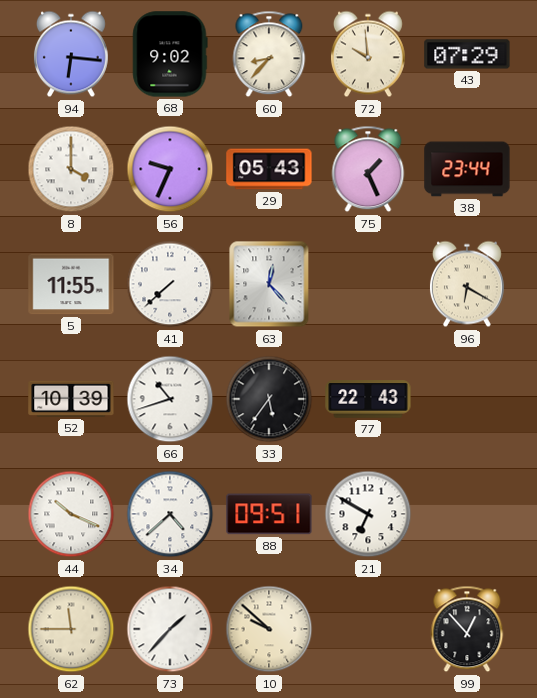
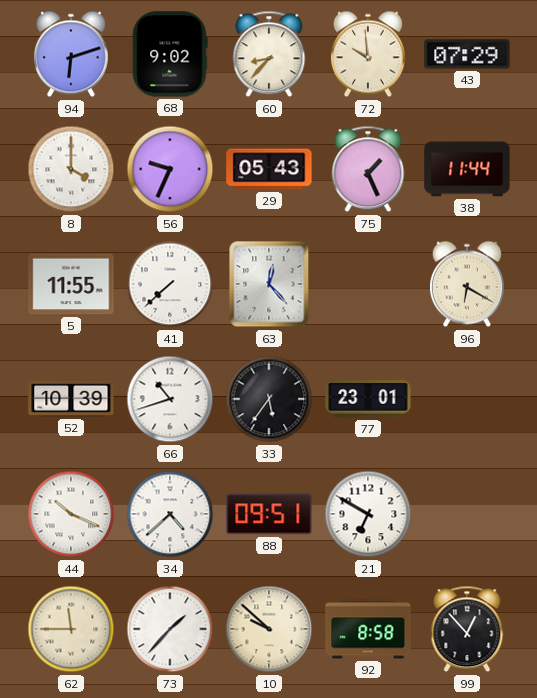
94: 6:16 -> 6:12 (71, 54)
38: 23:44 -> 11:44 (467, 169)
77: 22:43 -> 23:01 (368, 399)
92: none -> 8:58 (368, 629)
